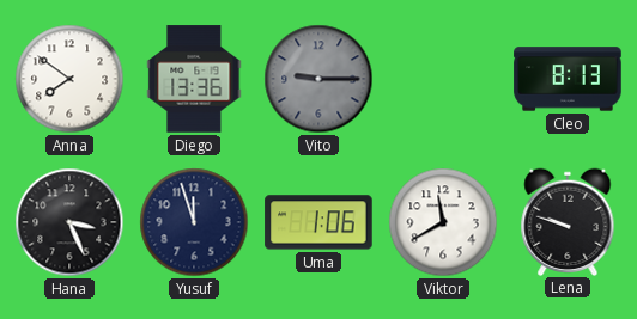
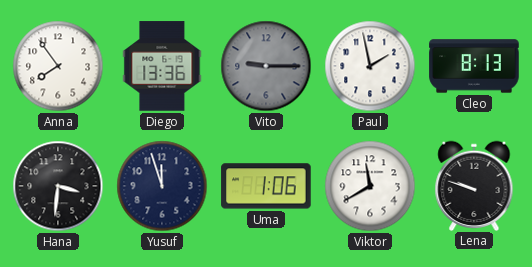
Anna: 7:51 -> 7:54 (58, 66)
Paul: none -> 1:58 (370, 66)
Hana: 3:26 -> 3:31 (58, 186)
